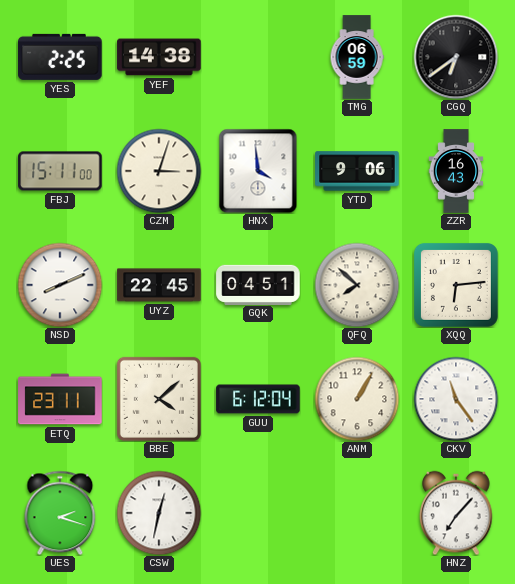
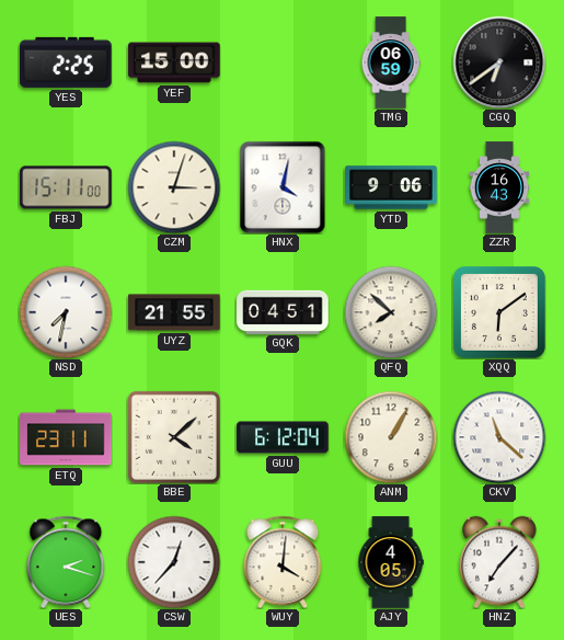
YEF: 14:38 -> 15:00 (174, 62)
HNX: 3:59 -> 4:02 (283, 187)
NSD: 8:11 -> 7:32 (66, 312)
UYZ: 22:45 -> 21:55 (174, 312)
XQQ: 6:14 -> 6:09 (499, 312)
CKV: 11:24 -> 11:22 (499, 437)
CSW: 12:32 -> 12:37 (174, 562)
WUY: none -> 4:01 (283, 562)
AJY: none -> 4:05 (391, 562)
